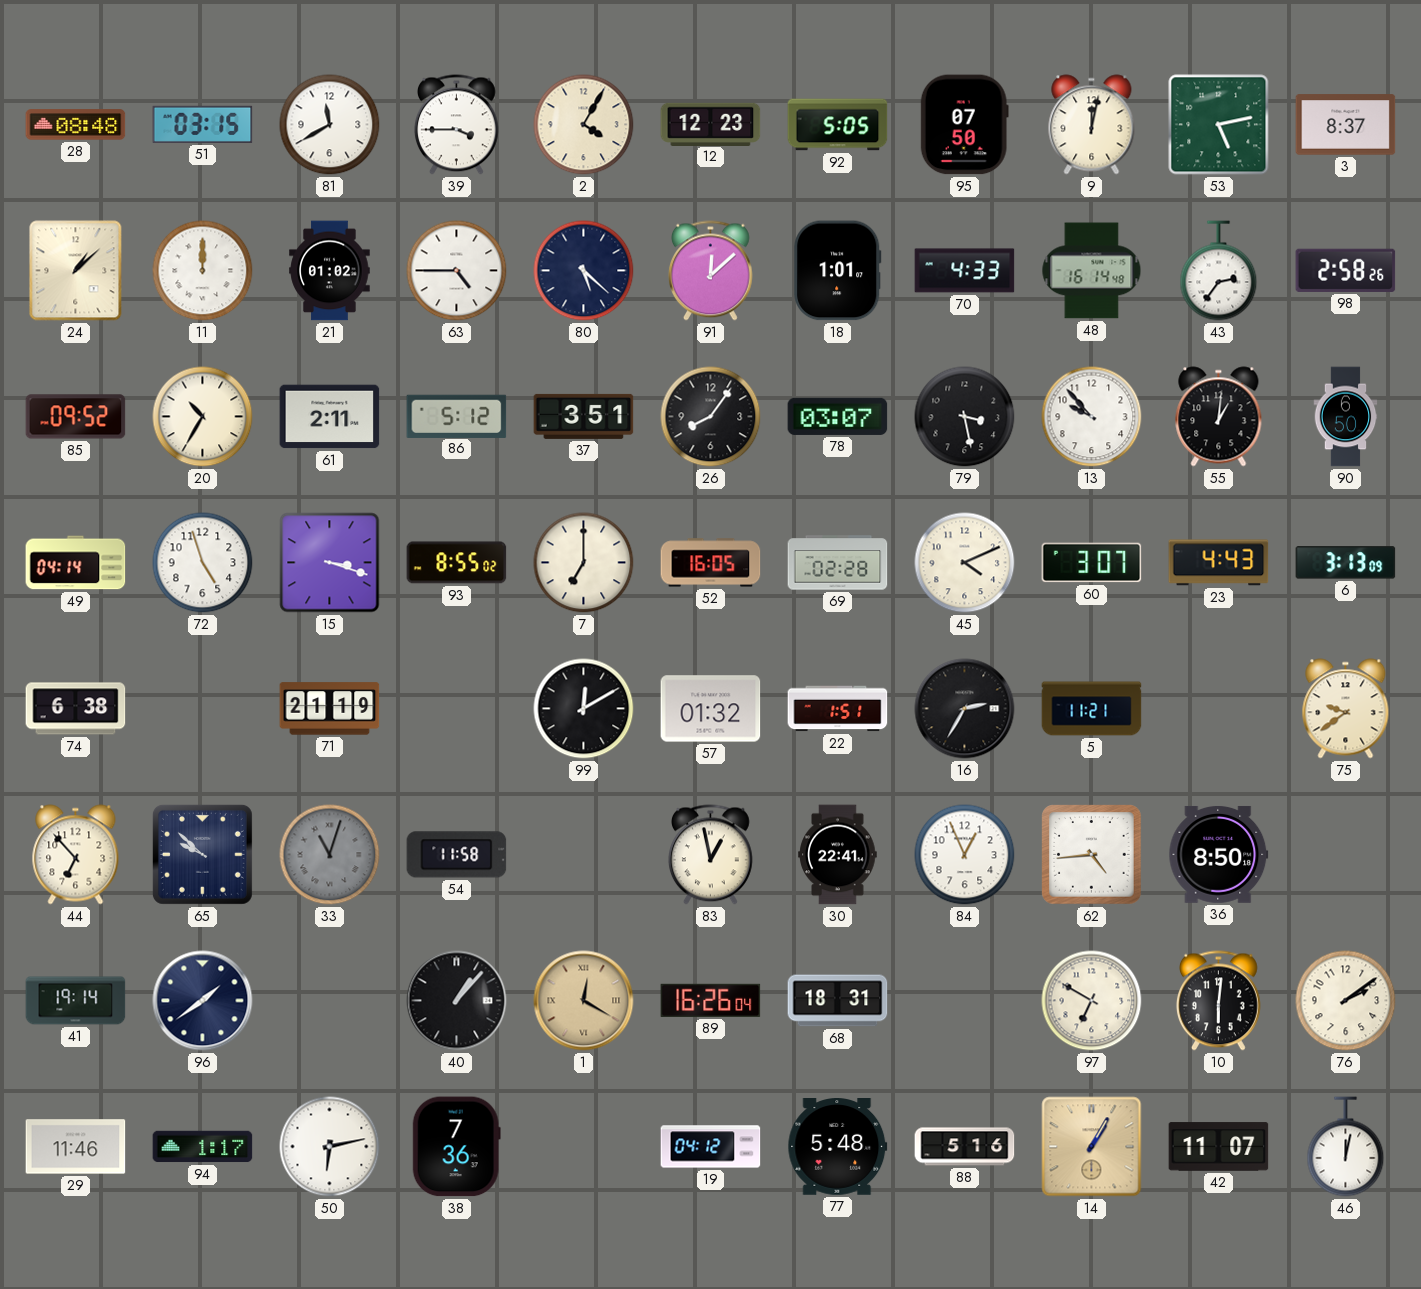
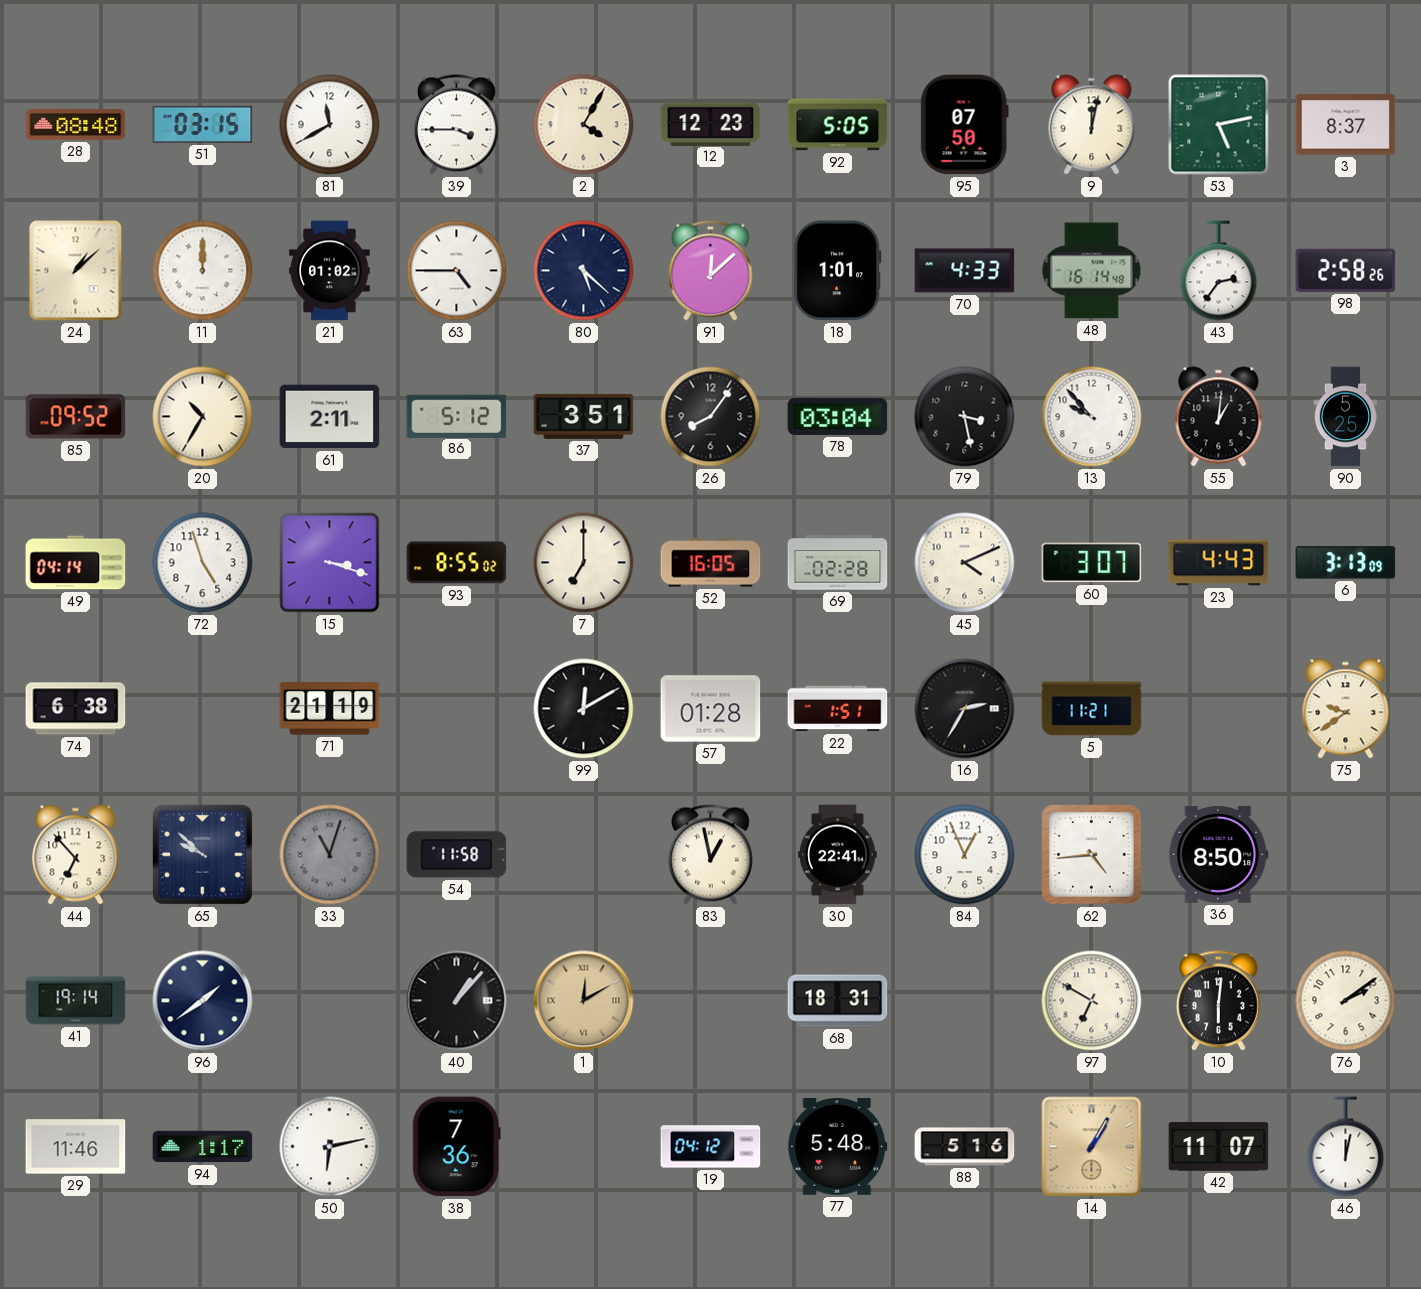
78: 03:07 -> 03:04 (838, 416)
90: 6:50 -> 5:25 (1346, 417)
57: 01:32 -> 01:28 (711, 709)
1: 12:20 -> 12:10 (584, 1001)
89: 16:26 -> none (711, 1000)
